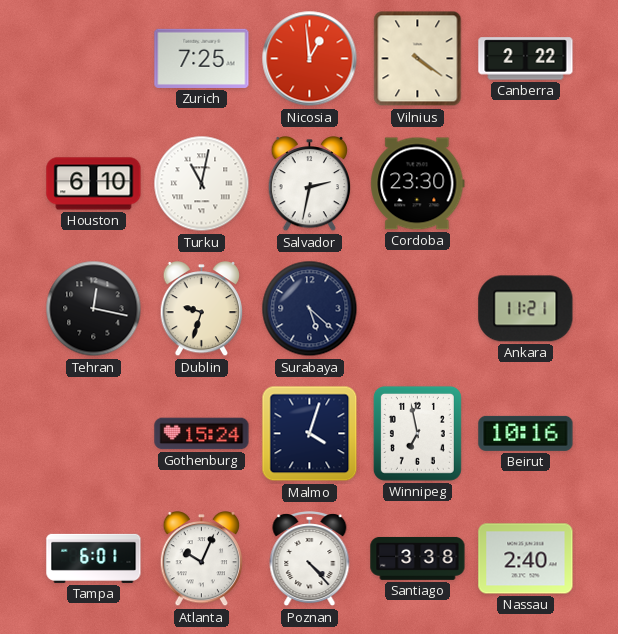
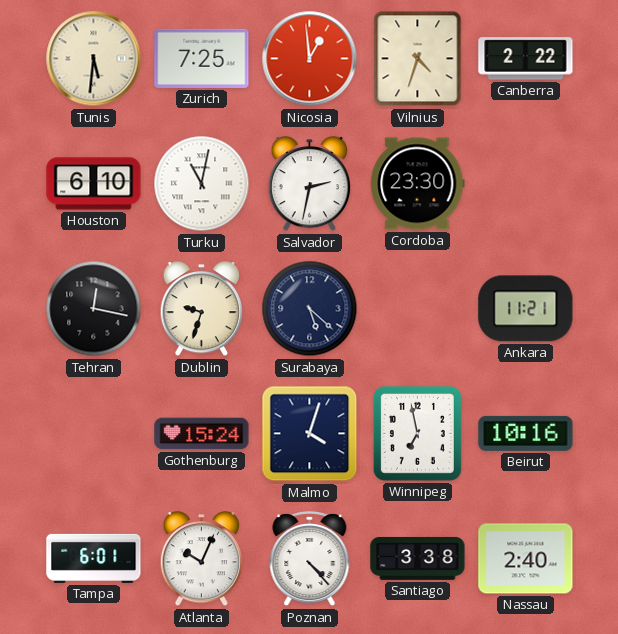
Tunis: none -> 5:31 (94, 59)
Vilnius: 4:21 -> 4:33 (418, 59)
